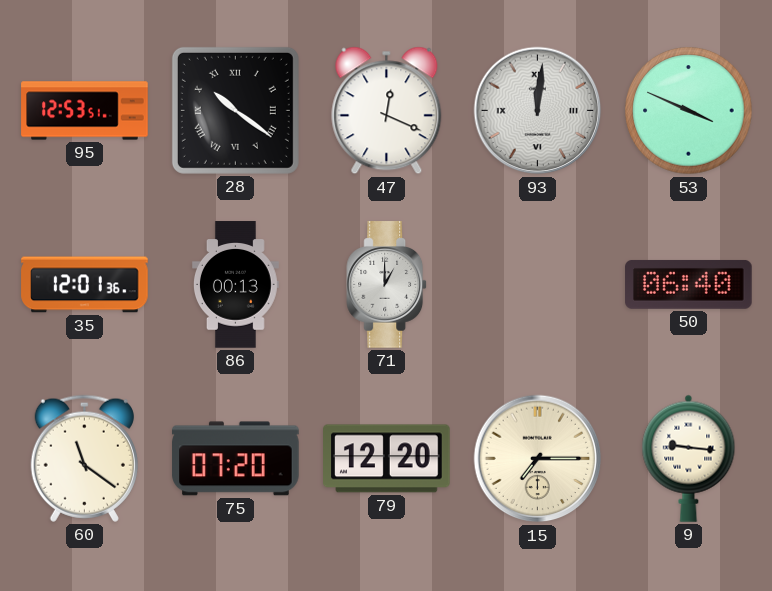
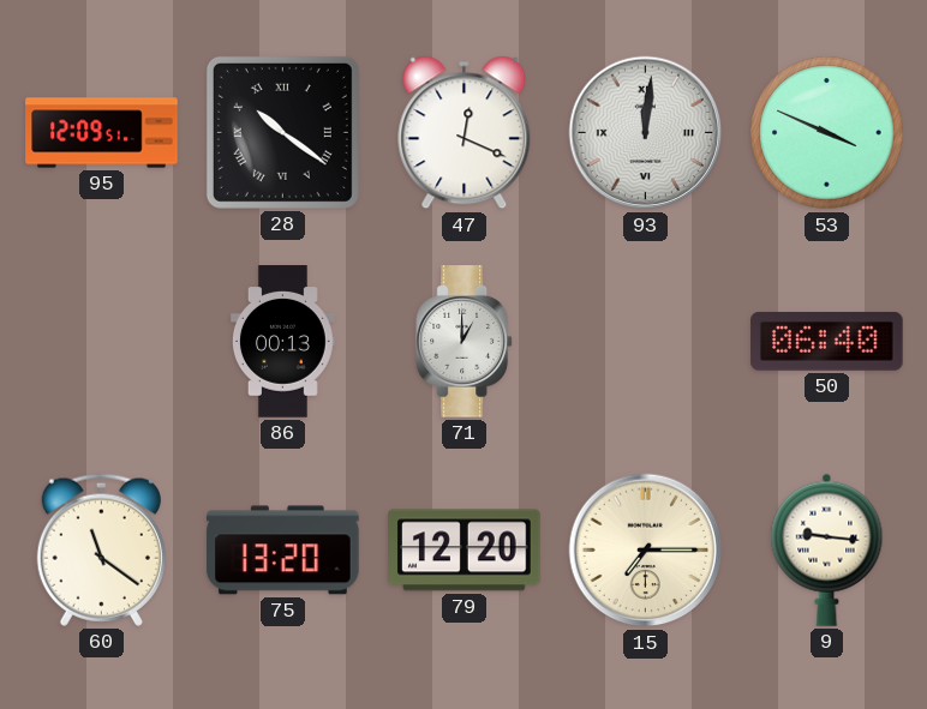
95: 12:53 -> 12:09 (102, 133)
35: 12:01 -> none (85, 285)
75: 07:20 -> 13:20 (283, 551)
